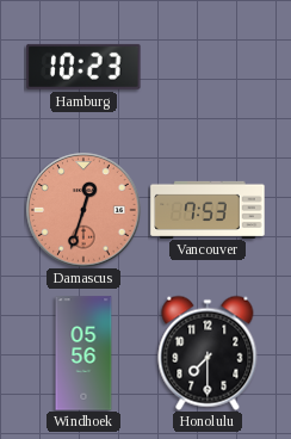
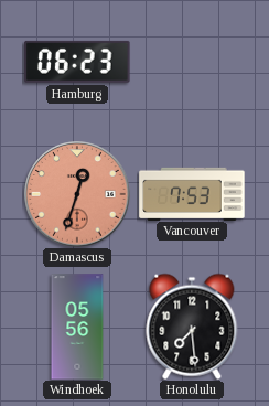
Hamburg: 10:23 -> 06:23 (77, 62)
Honolulu: 7:30 -> 7:29 (192, 327)
